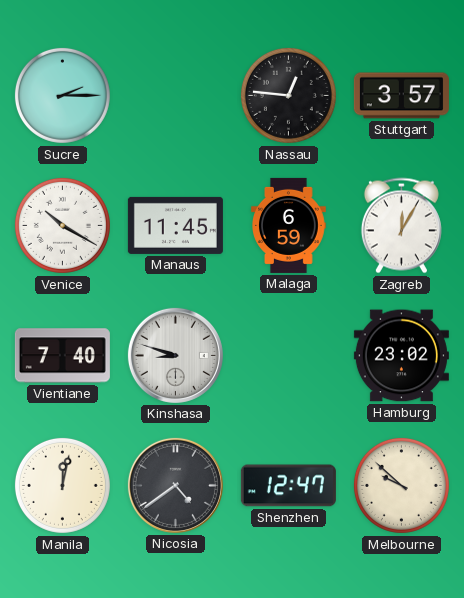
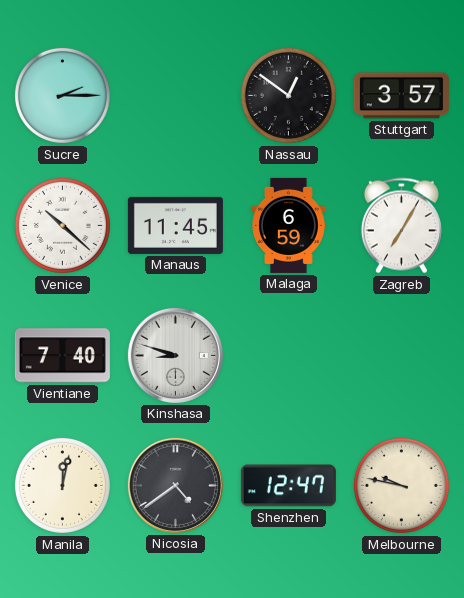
Nassau: 12:46 -> 12:51 (288, 95)
Venice: 10:20 -> 10:22 (62, 225)
Zagreb: 12:05 -> 7:05 (401, 226)
Hamburg: 23:02 -> none (401, 356)
Melbourne: 9:52 -> 9:47 (401, 485)
